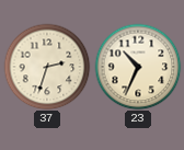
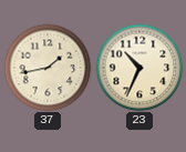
37: 2:33 -> 1:43 (48, 68)
